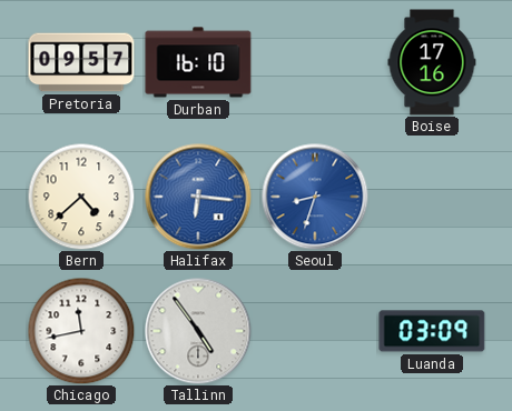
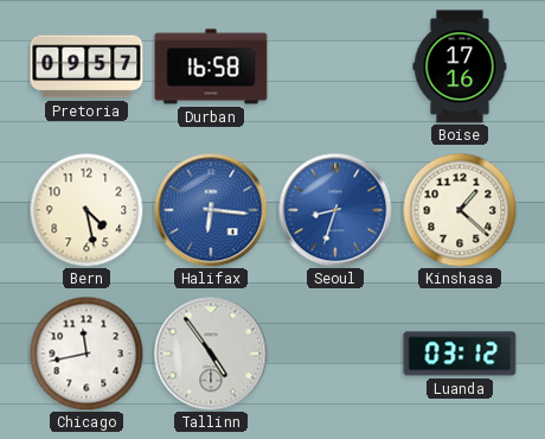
Durban: 16:10 -> 16:58 (211, 66)
Bern: 4:38 -> 4:28 (86, 210)
Kinshasa: none -> 1:22 (460, 210)
Luanda: 03:09 -> 03:12 (460, 354)
